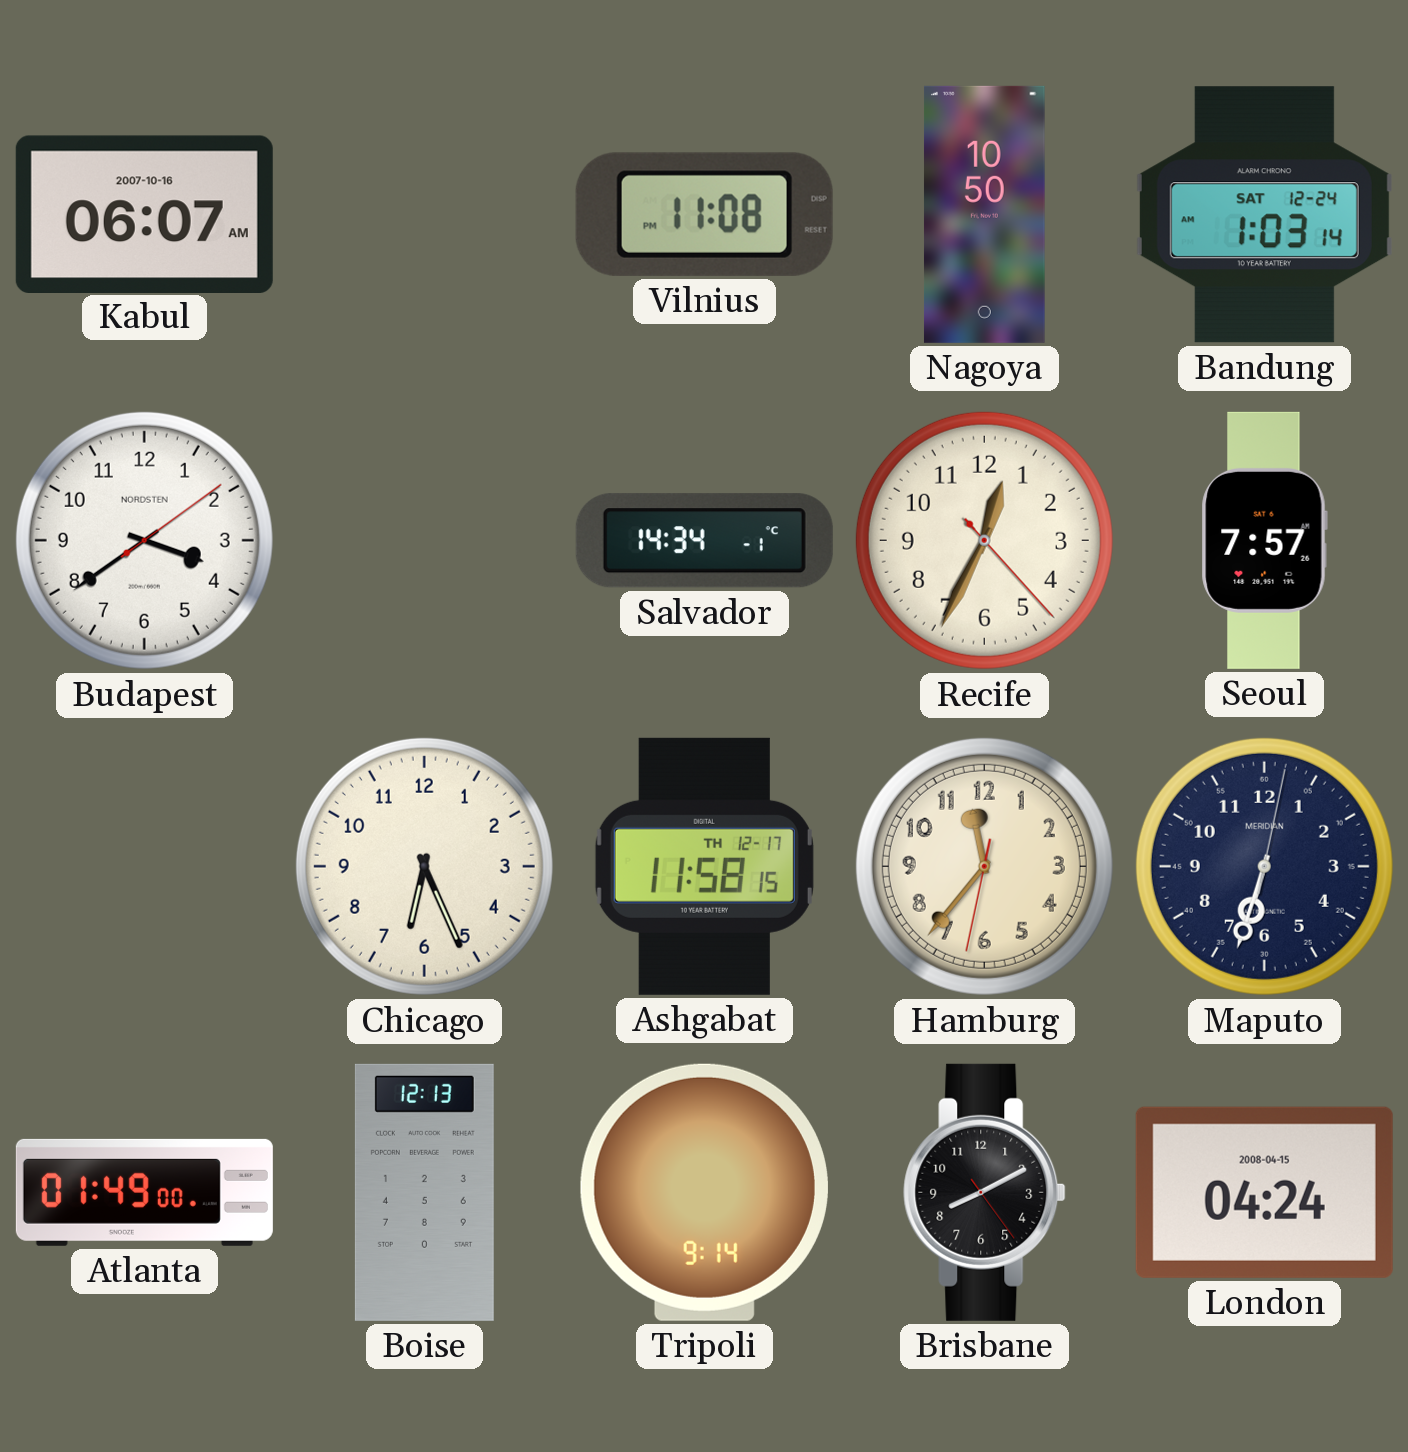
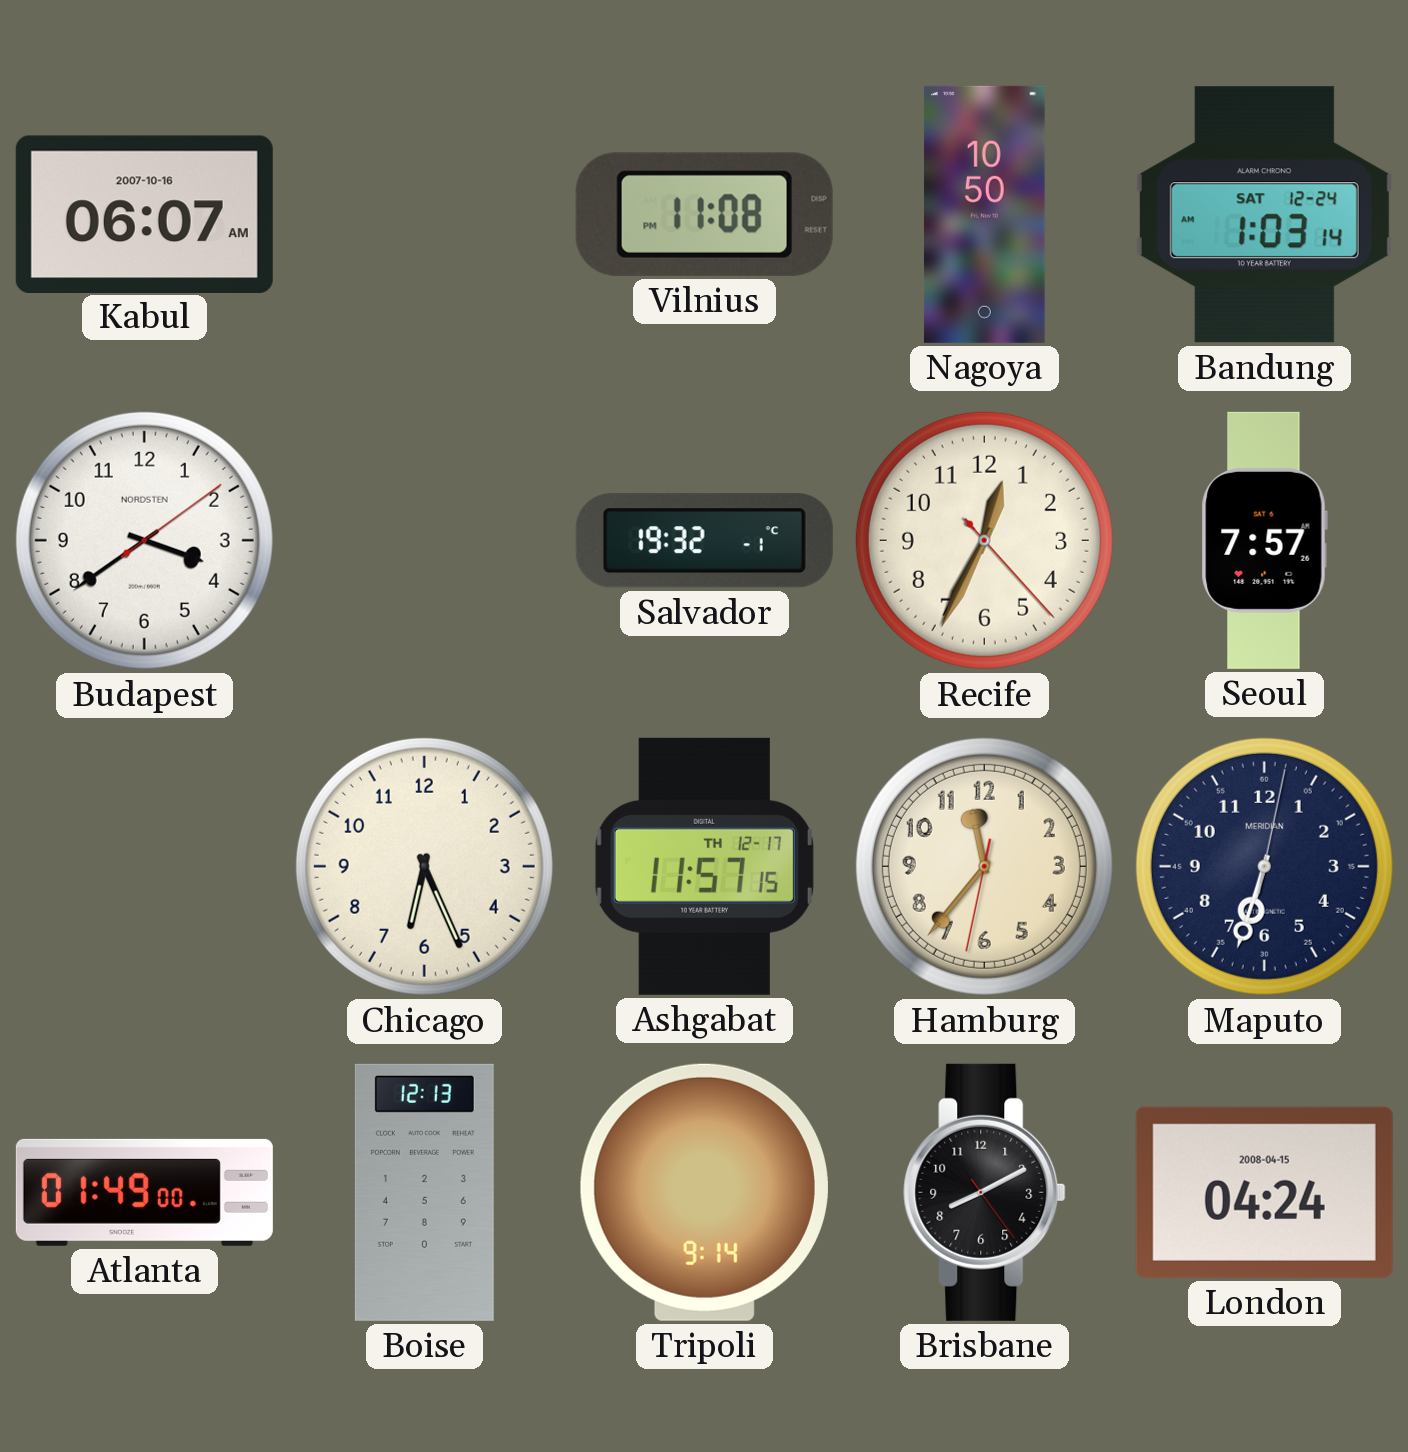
Salvador: 14:34 -> 19:32 (704, 541)
Ashgabat: 11:58 -> 11:57 (704, 866)
